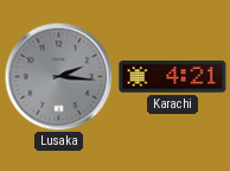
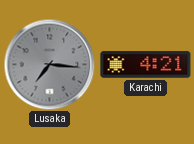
Lusaka: 2:16 -> 7:16 (49, 64)
